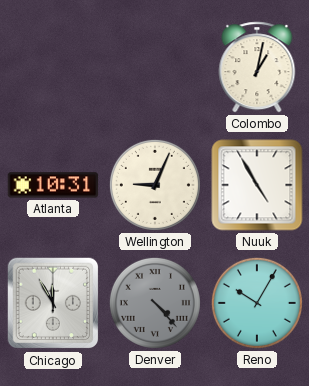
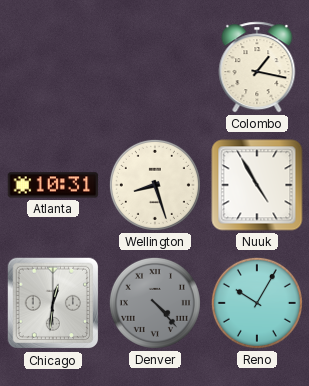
Colombo: 1:02 -> 1:17 (257, 67)
Wellington: 9:04 -> 8:27 (155, 185)
Chicago: 11:55 -> 12:31 (53, 303)
